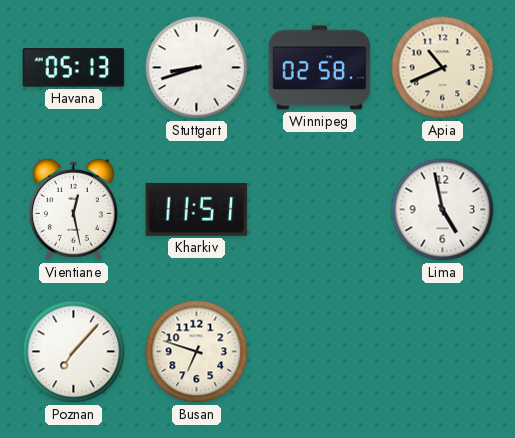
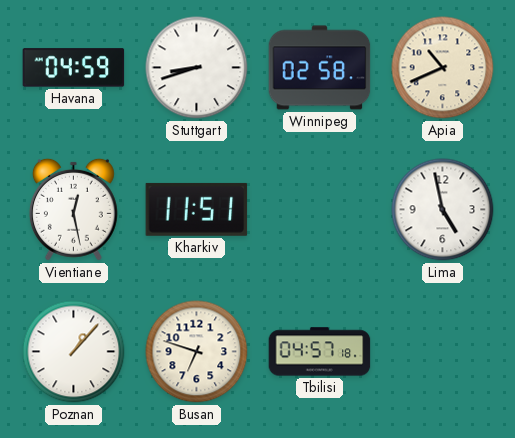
Havana: 05:13 -> 04:59 (74, 68)
Poznan: 7:07 -> 1:07 (74, 352)
Tbilisi: none -> 04:57 (320, 352)
